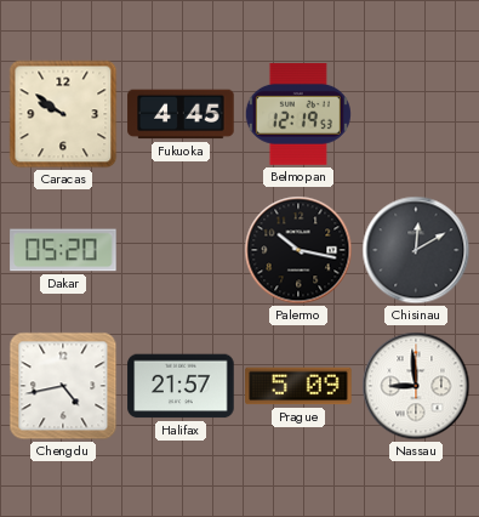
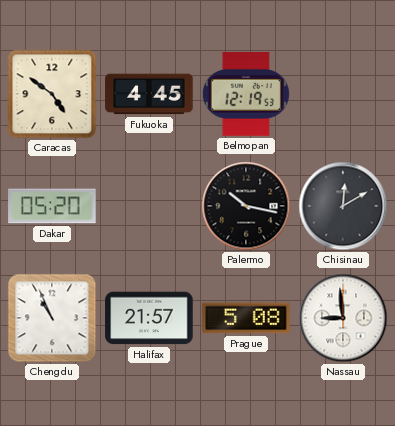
Caracas: 9:51 -> 4:51 (52, 94)
Chengdu: 4:43 -> 10:56 (52, 318)
Prague: 5:09 -> 5:08 (246, 318)
